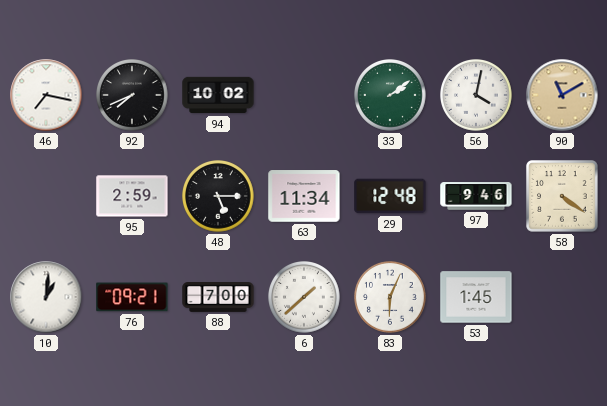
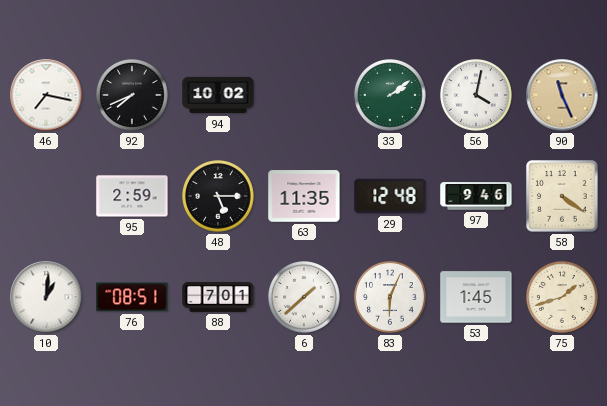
90: 11:10 -> 11:26 (562, 95)
63: 11:34 -> 11:35 (304, 196)
76: 09:21 -> 08:51 (132, 297)
88: 7:00 -> 7:01 (218, 298)
75: none -> 1:42 (563, 298)
